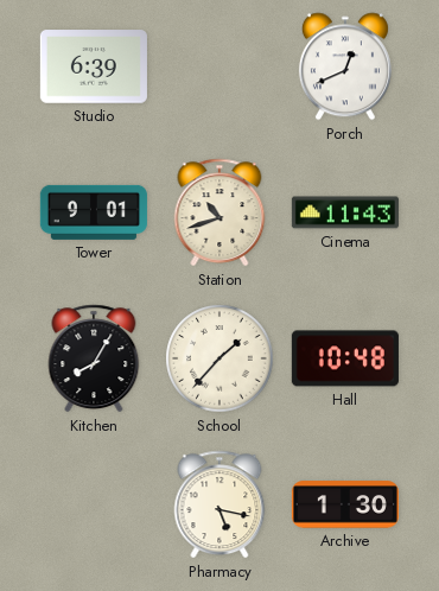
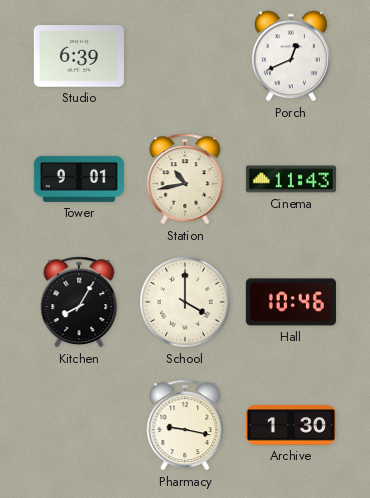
Station: 10:42 -> 10:43 (185, 179)
School: 1:37 -> 4:00 (185, 302)
Hall: 10:48 -> 10:46 (291, 302)
Pharmacy: 5:17 -> 9:17 (185, 425)
